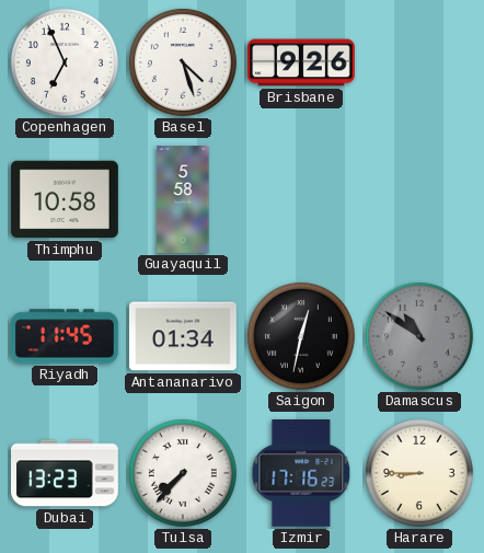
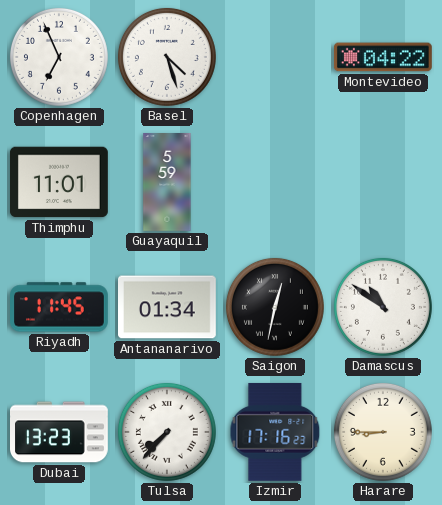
Brisbane: 9:26 -> none (302, 62)
Montevideo: none -> 04:22 (383, 57)
Thimphu: 10:58 -> 11:01 (59, 182)
Guayaquil: 5:58 -> 5:59 (167, 183)
Damascus dial: grey -> white (383, 307)
